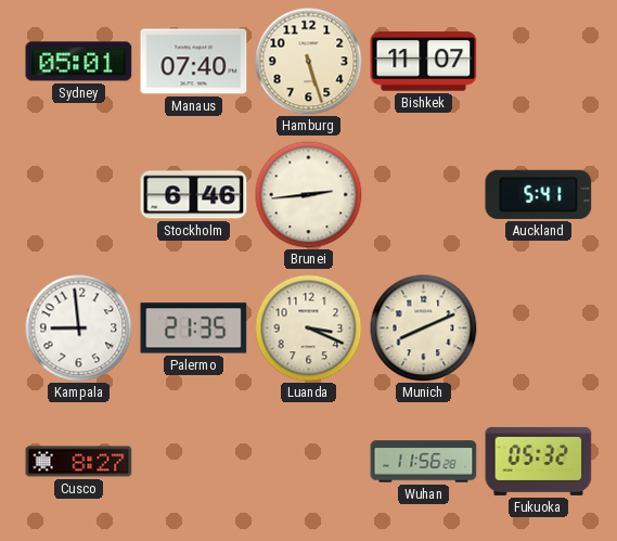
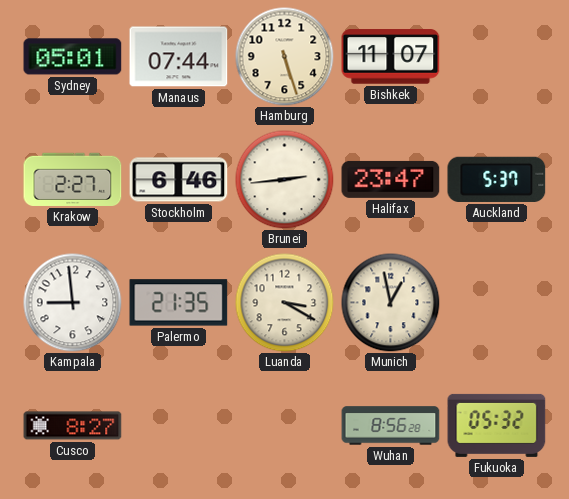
Manaus: 07:40 -> 07:44 (179, 57)
Krakow: none -> 2:27 (73, 179)
Halifax: none -> 23:47 (391, 179)
Auckland: 5:41 -> 5:37 (497, 179)
Luanda: 3:19 -> 3:20 (285, 303)
Munich: 8:11 -> 12:58 (391, 303)
Wuhan: 11:56 -> 8:56 (391, 426)
